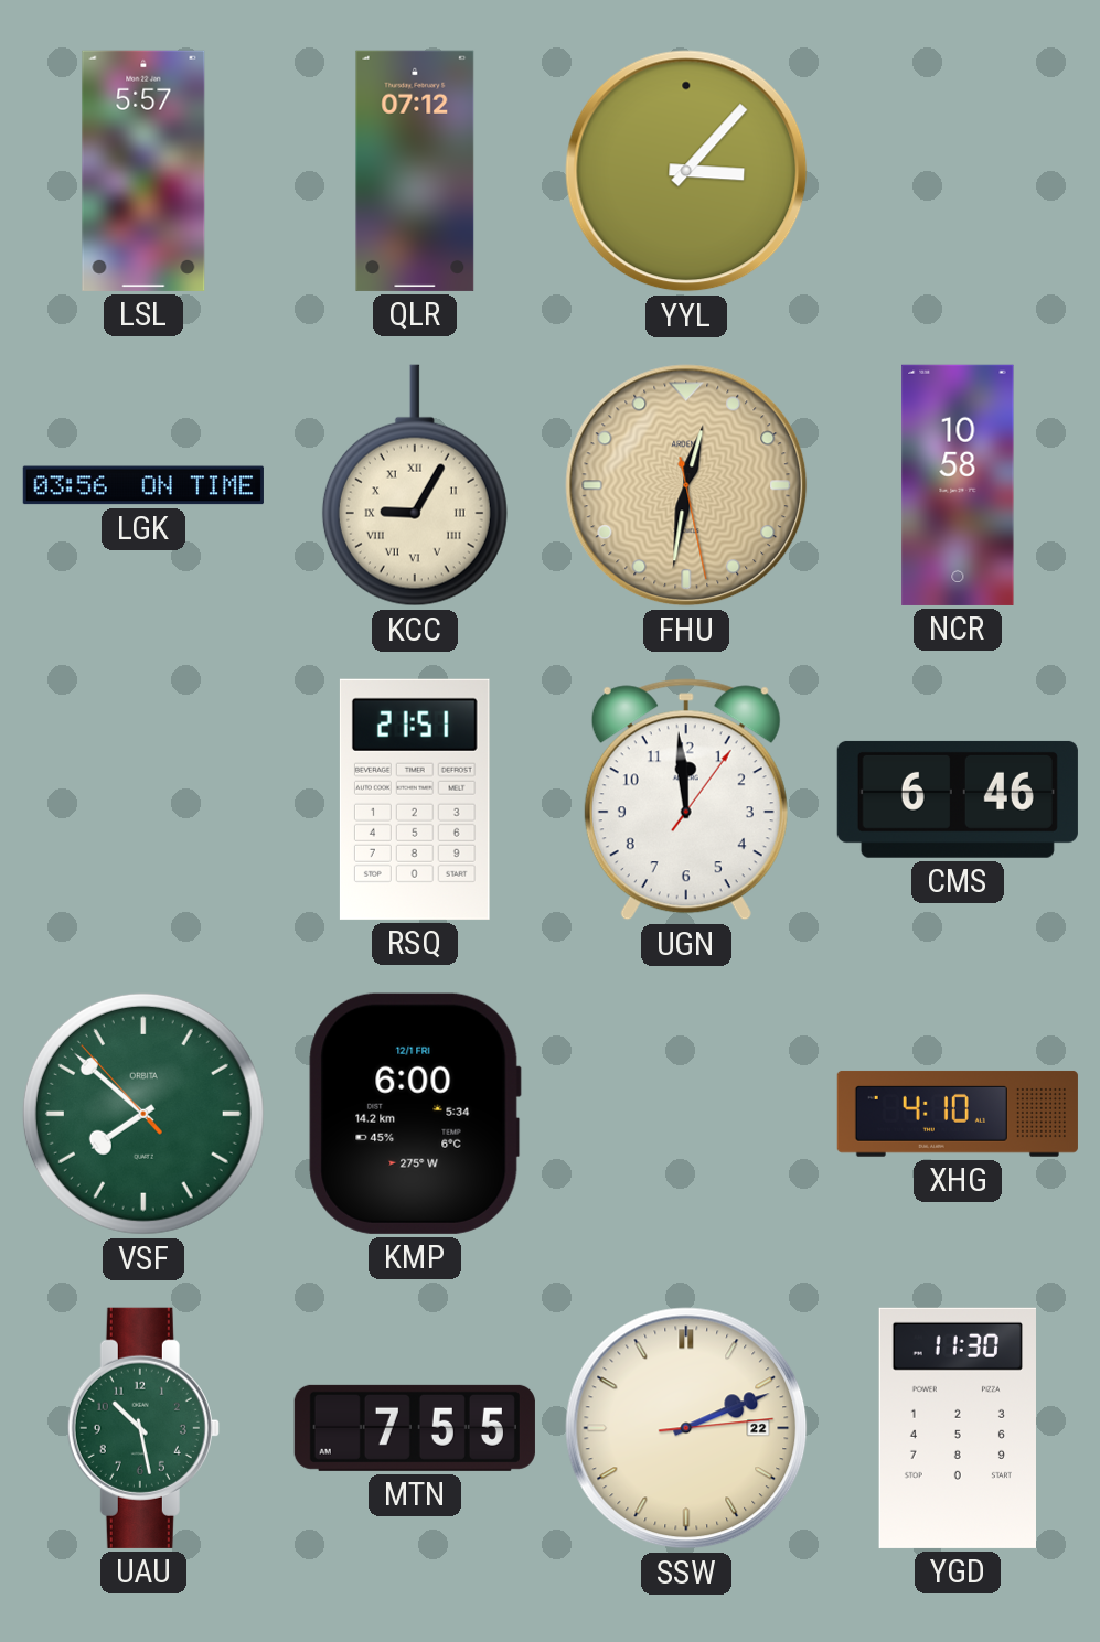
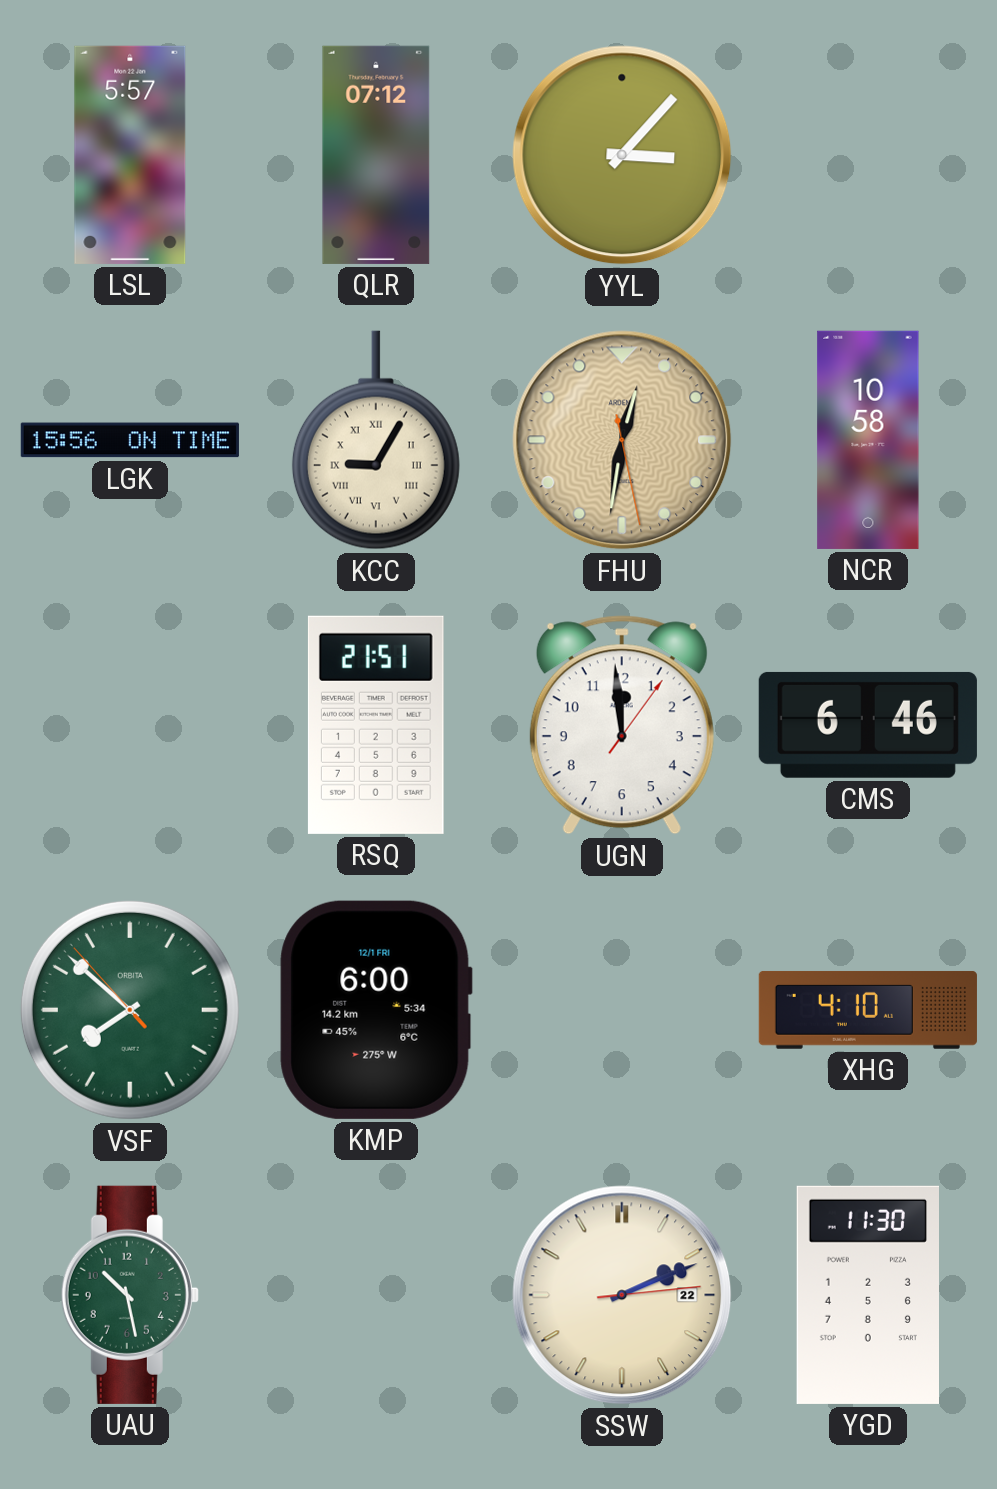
LGK: 03:56 -> 15:56 (130, 440)
MTN: 7:55 -> none (415, 1428)
